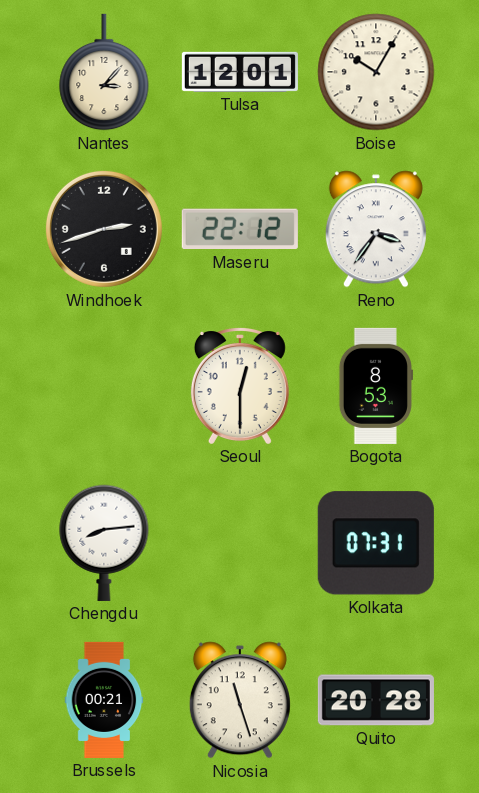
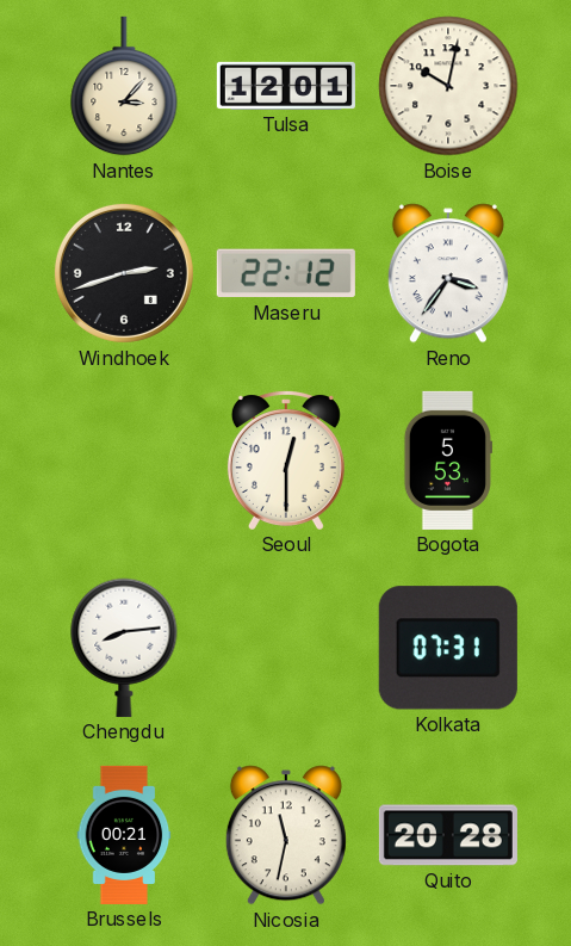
Boise: 10:05 -> 10:02 (448, 86)
Bogota: 8:53 -> 5:53 (448, 460)
Nicosia: 11:27 -> 11:32 (286, 835)
